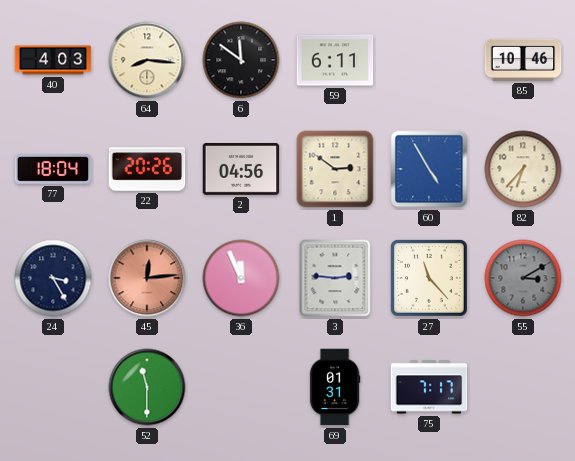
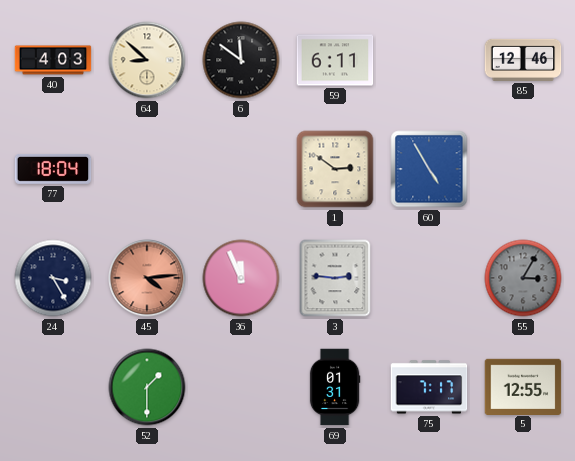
64: 8:16 -> 8:52 (147, 60)
85: 10:46 -> 12:46 (523, 60)
22: 20:26 -> none (147, 169)
2: 04:56 -> none (241, 170)
82: 6:37 -> none (523, 169)
45: 12:14 -> 4:14 (147, 278)
27: 11:23 -> none (429, 278)
55: 3:10 -> 3:05 (523, 278)
52: 11:30 -> 1:30 (147, 387)
5: none -> 12:55 (523, 386)
